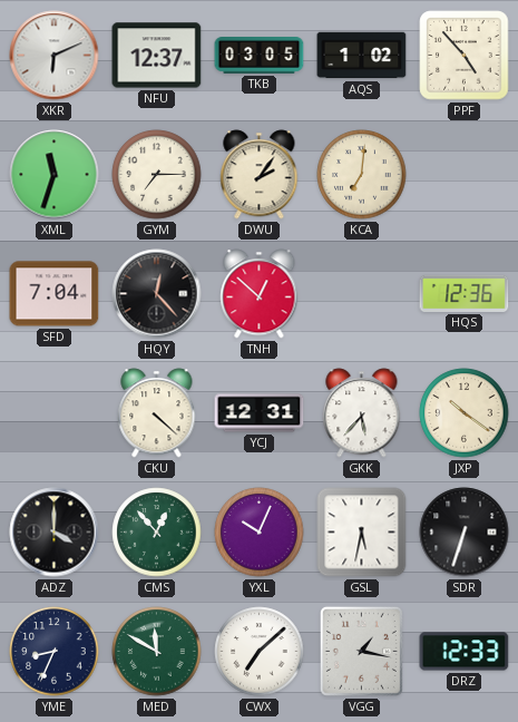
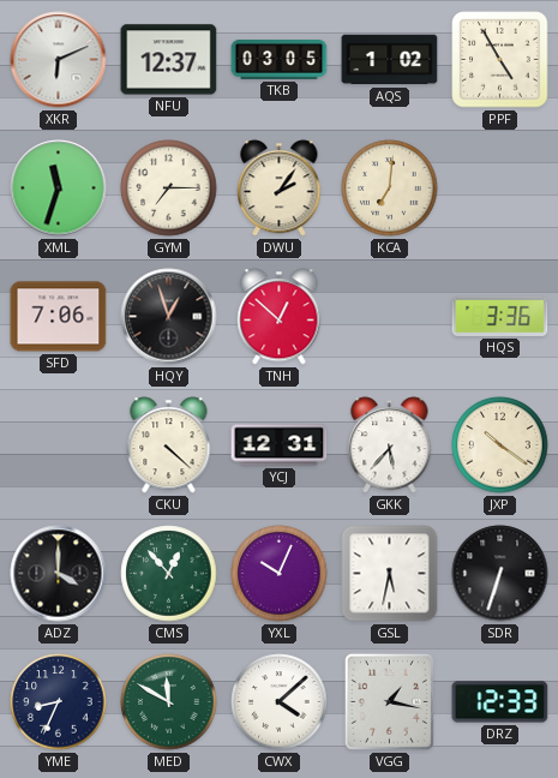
PPF: 4:53 -> 4:55 (500, 60)
SFD: 7:04 -> 7:06 (59, 317)
HQY: 12:23 -> 12:57 (169, 317)
HQS: 12:36 -> 3:36 (500, 316)
CWX: 7:08 -> 4:08 (280, 702)
